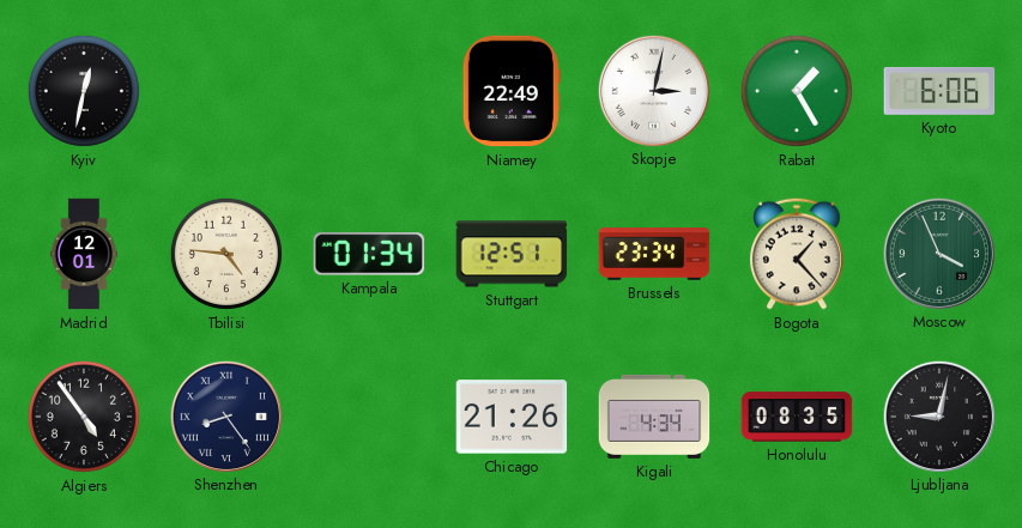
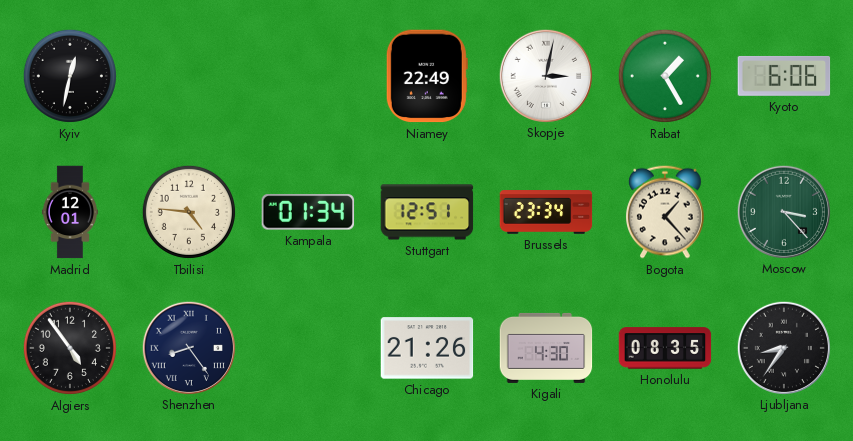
Moscow: 3:56 -> 3:23 (783, 211)
Kigali: 4:34 -> 4:30 (546, 348)
Ljubljana: 9:02 -> 8:36 (783, 347)
